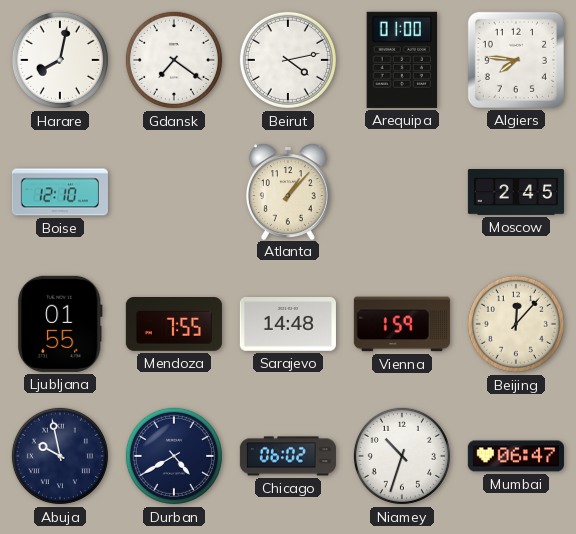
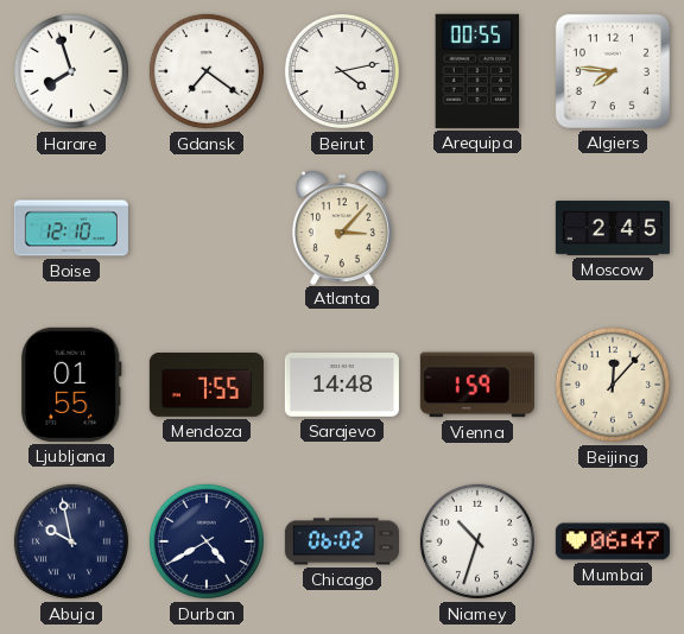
Harare: 8:02 -> 7:57 (71, 71)
Arequipa: 01:00 -> 00:55 (477, 71)
Atlanta: 1:07 -> 3:07 (342, 227)
